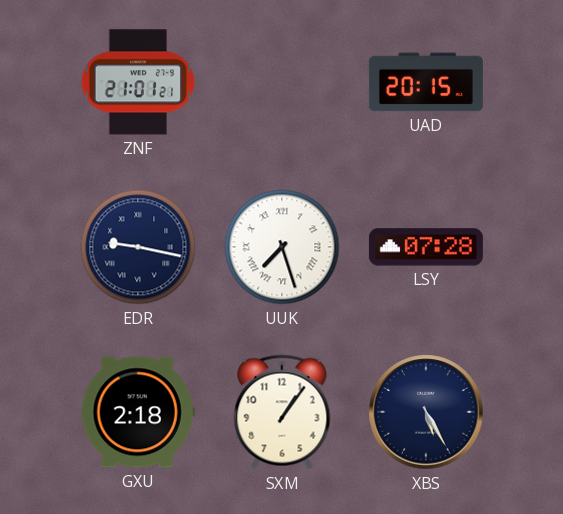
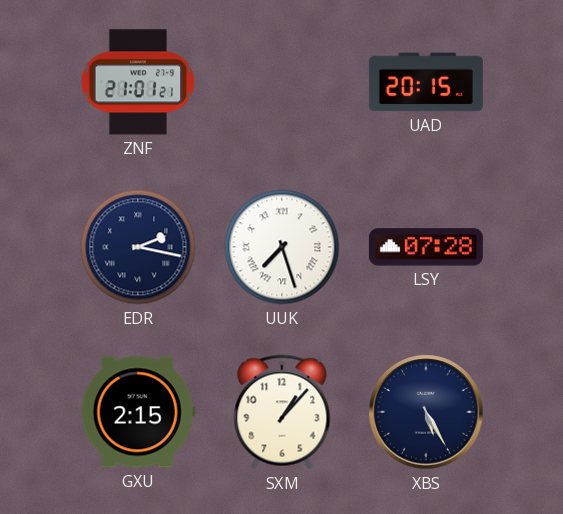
EDR: 9:17 -> 2:17 (138, 247)
GXU: 2:18 -> 2:15 (138, 412)
SXM: 1:06 -> 1:07 (282, 412)
